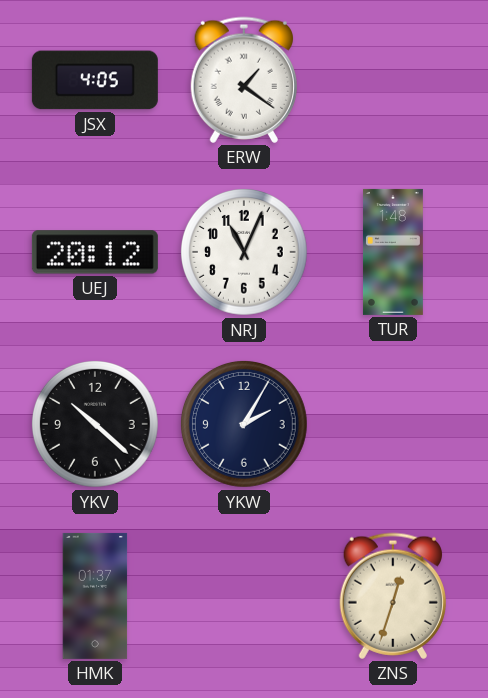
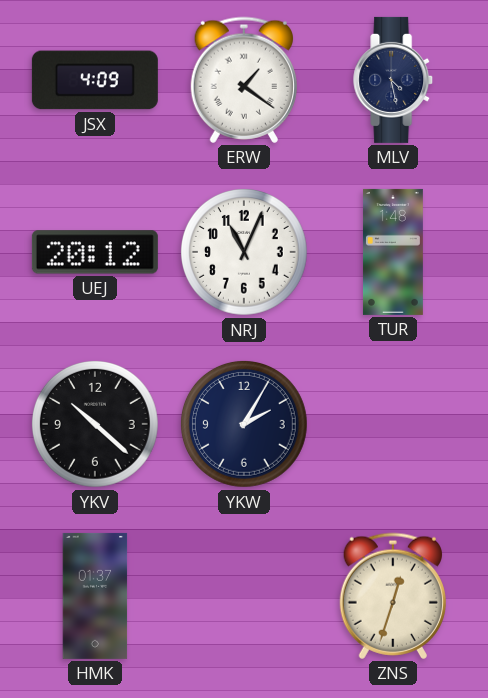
JSX: 4:05 -> 4:09 (95, 80)
MLV: none -> 4:28 (394, 80)
